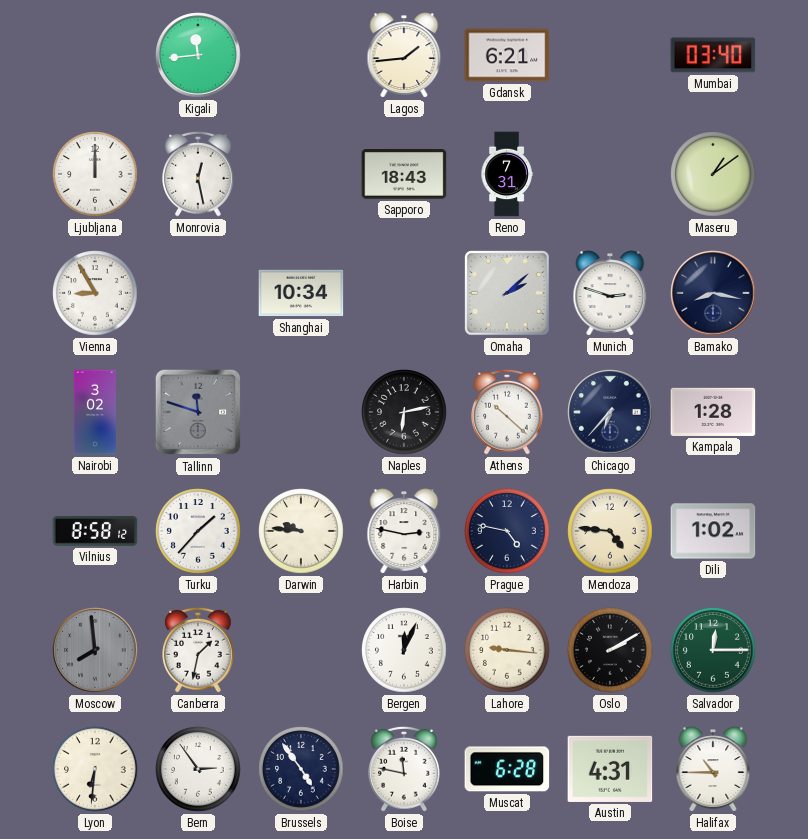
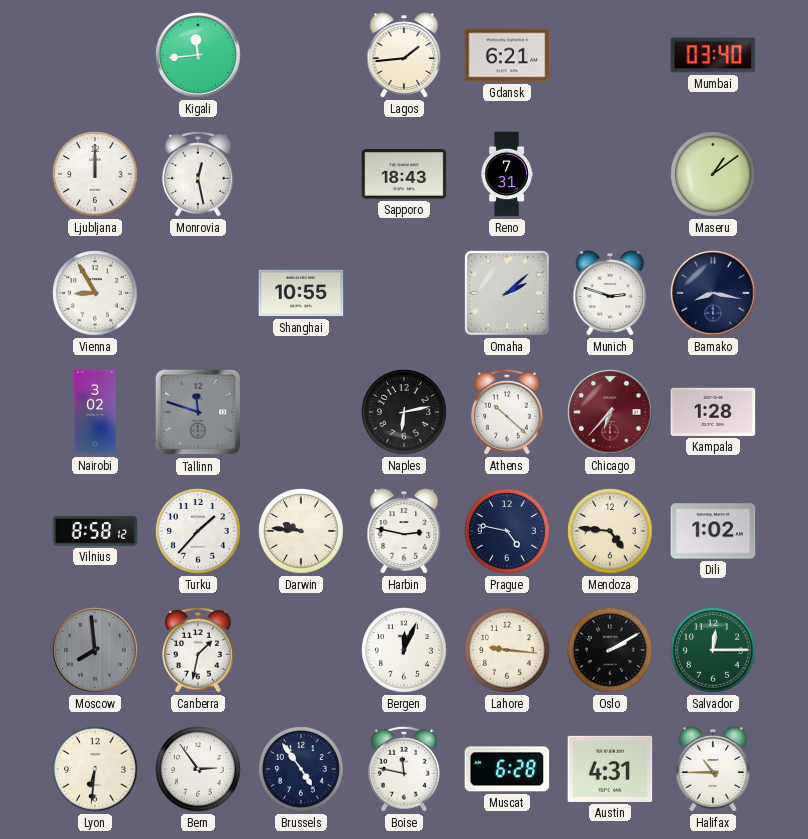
Shanghai: 10:34 -> 10:55 (301, 293)
Chicago dial: navy -> burgundy (610, 412)
